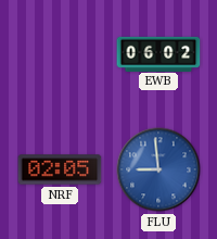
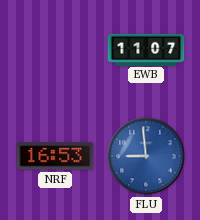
EWB: 06:02 -> 11:07 (146, 49)
NRF: 02:05 -> 16:53 (55, 156)
